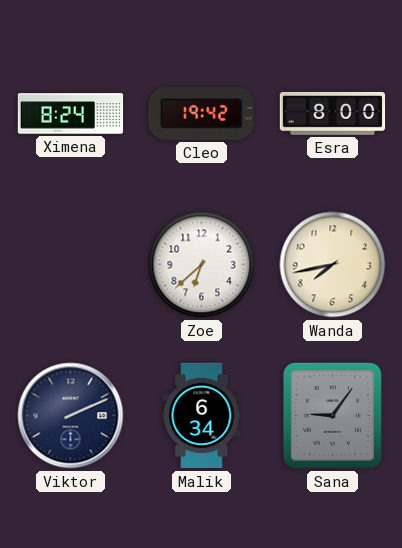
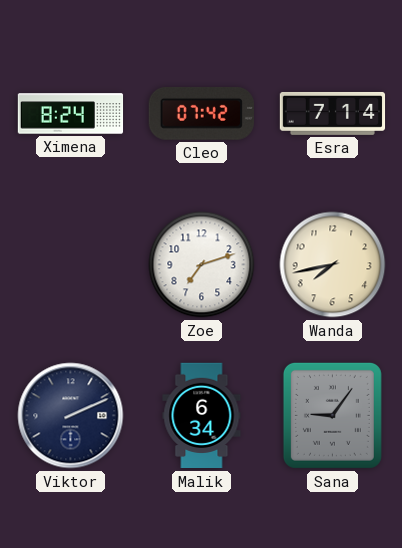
Cleo: 19:42 -> 07:42 (201, 113)
Esra: 8:00 -> 7:14 (333, 113)
Zoe: 6:38 -> 7:12 (202, 265)
